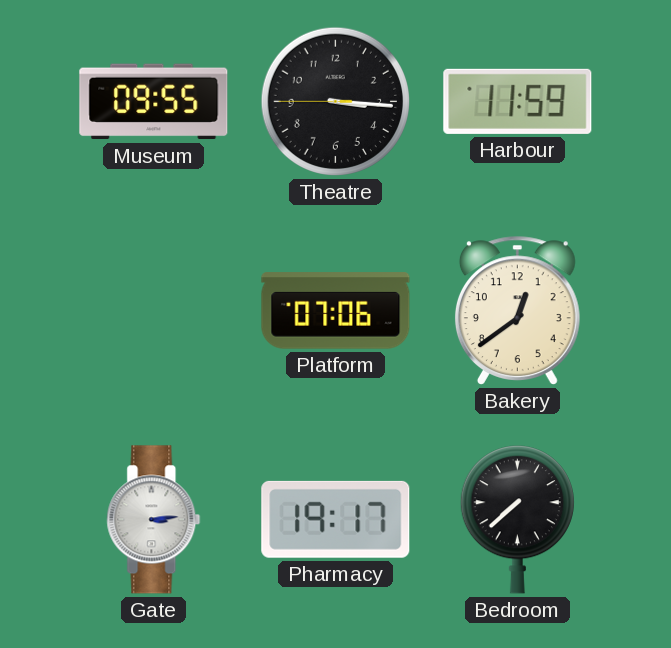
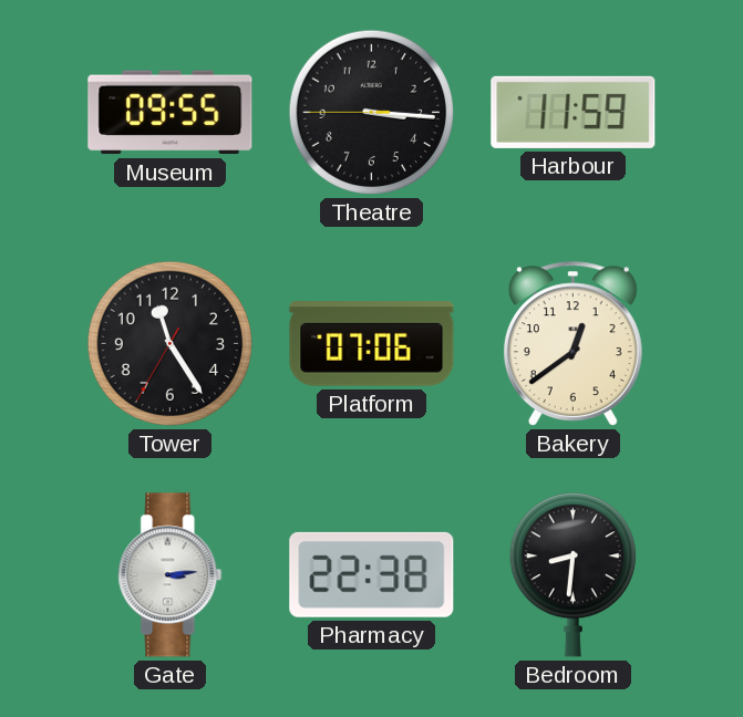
Tower: none -> 11:24 (169, 343)
Pharmacy: 19:17 -> 22:38 (372, 574)
Bedroom: 7:38 -> 8:31 (572, 575)
